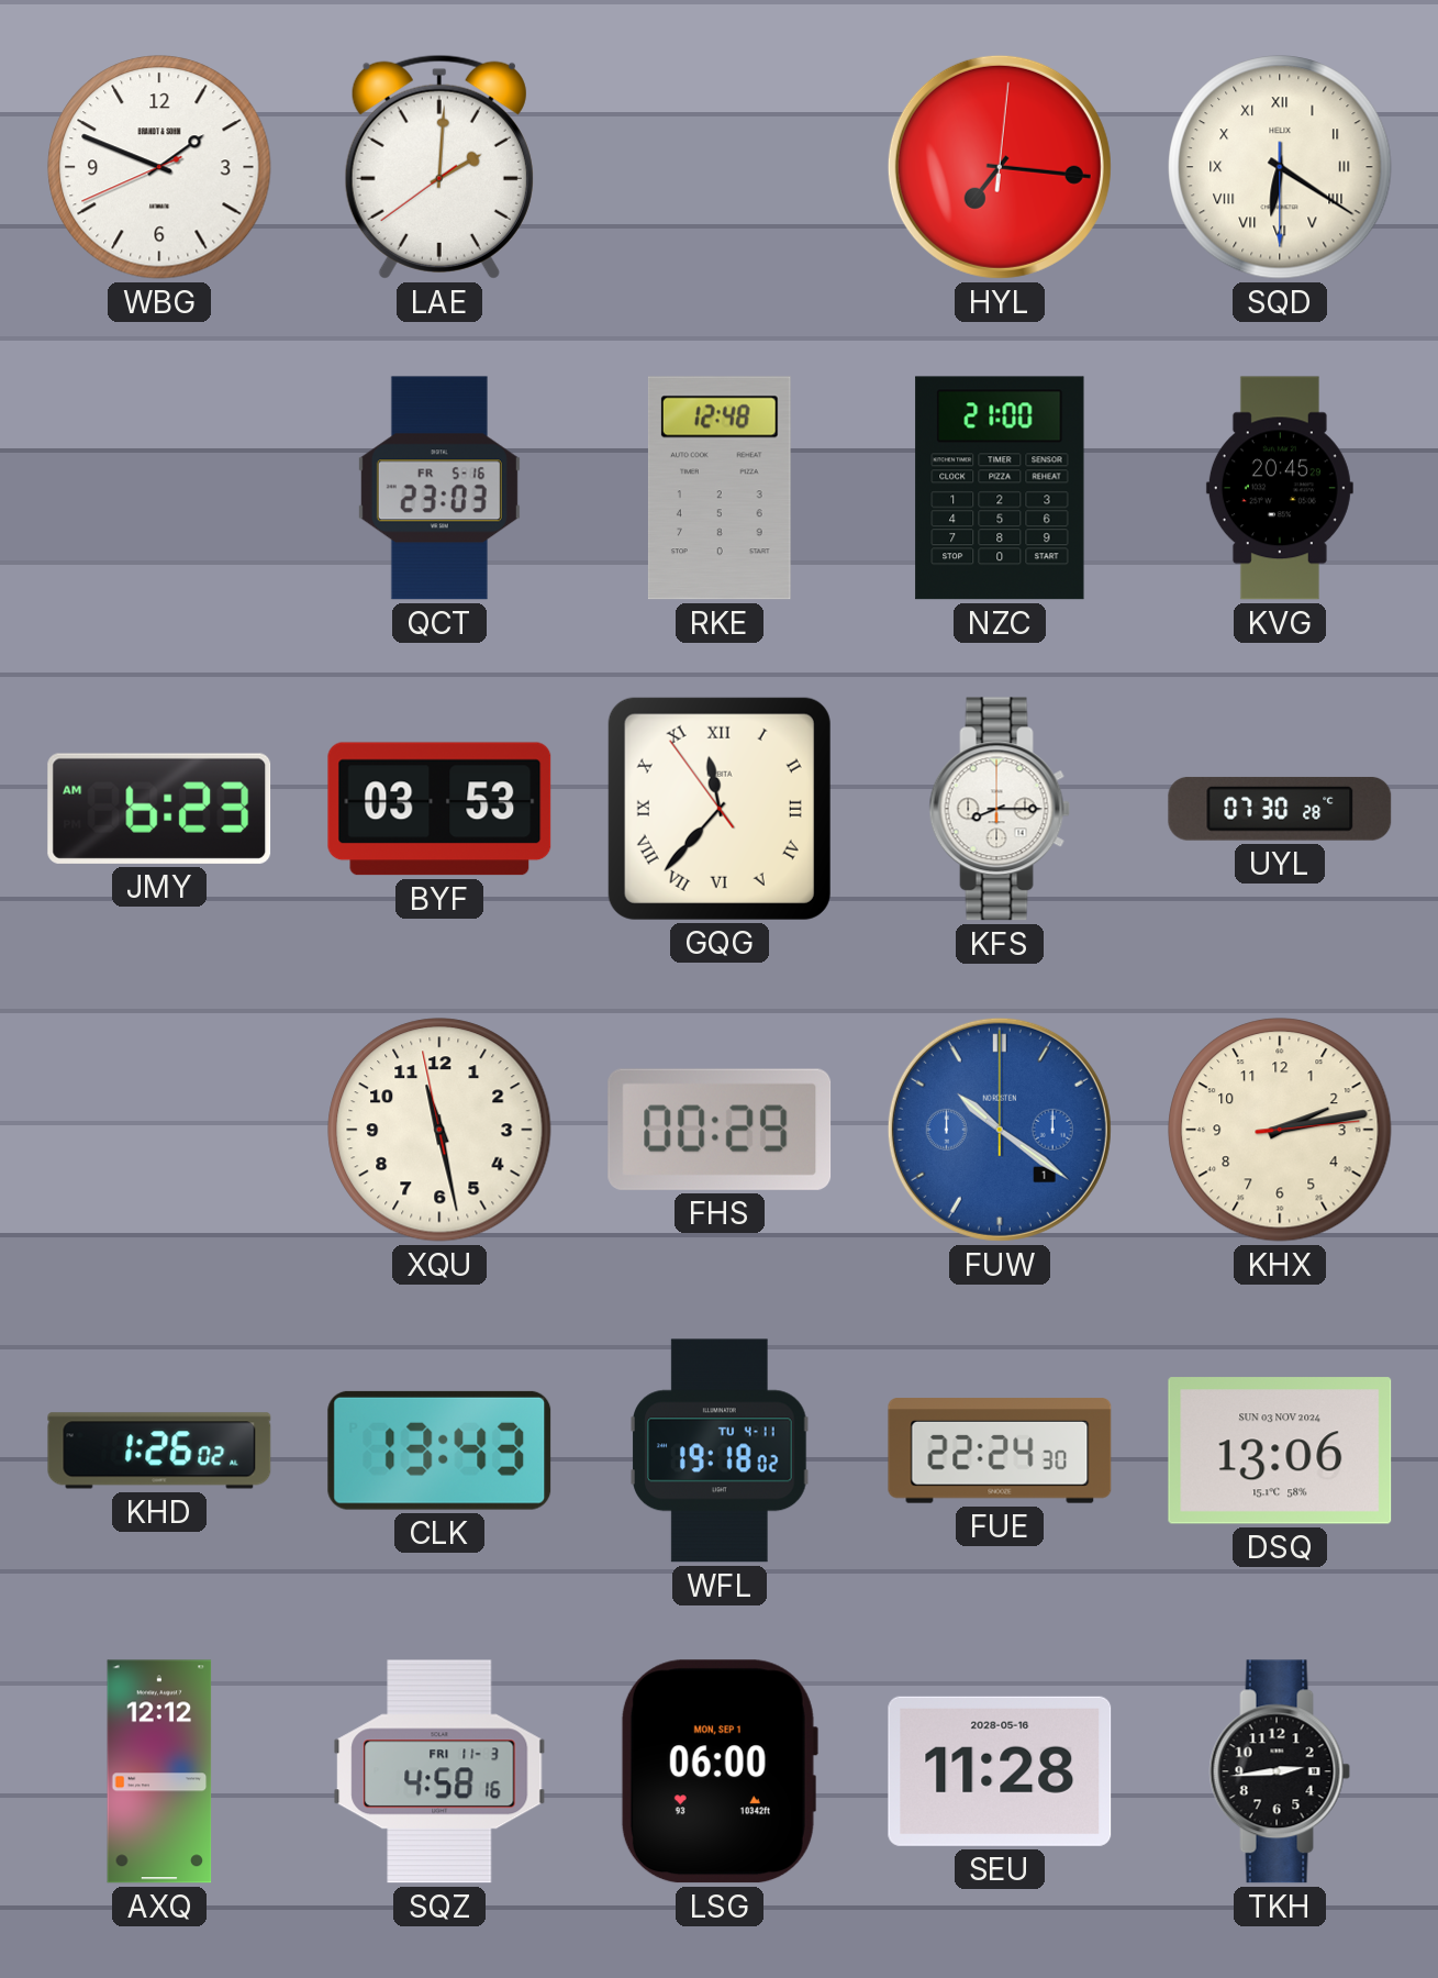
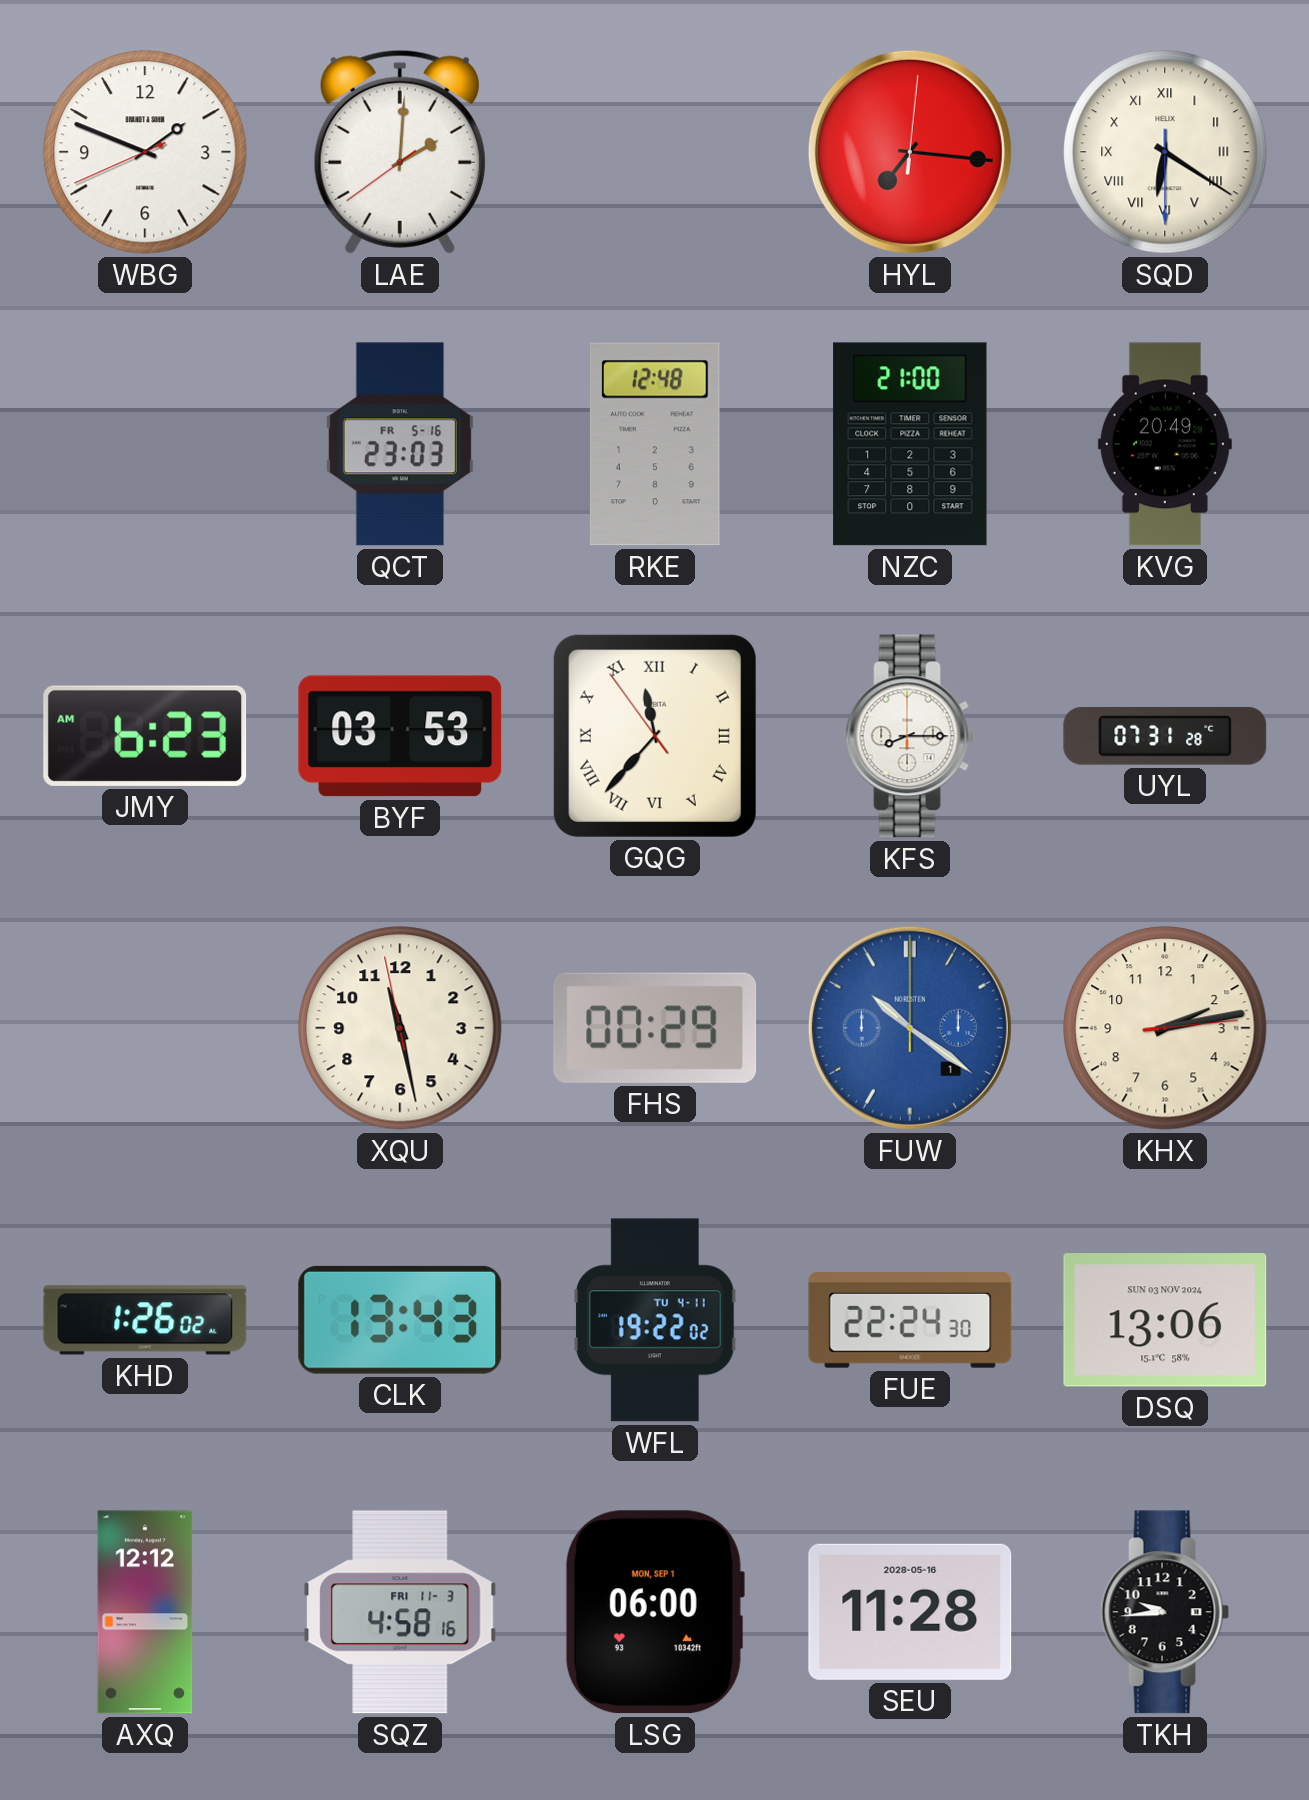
KVG: 20:45 -> 20:49 (1165, 444)
UYL: 07:30 -> 07:31 (1165, 736)
WFL: 19:18 -> 19:22 (655, 1320)
TKH: 2:44 -> 9:44 (1165, 1612)
